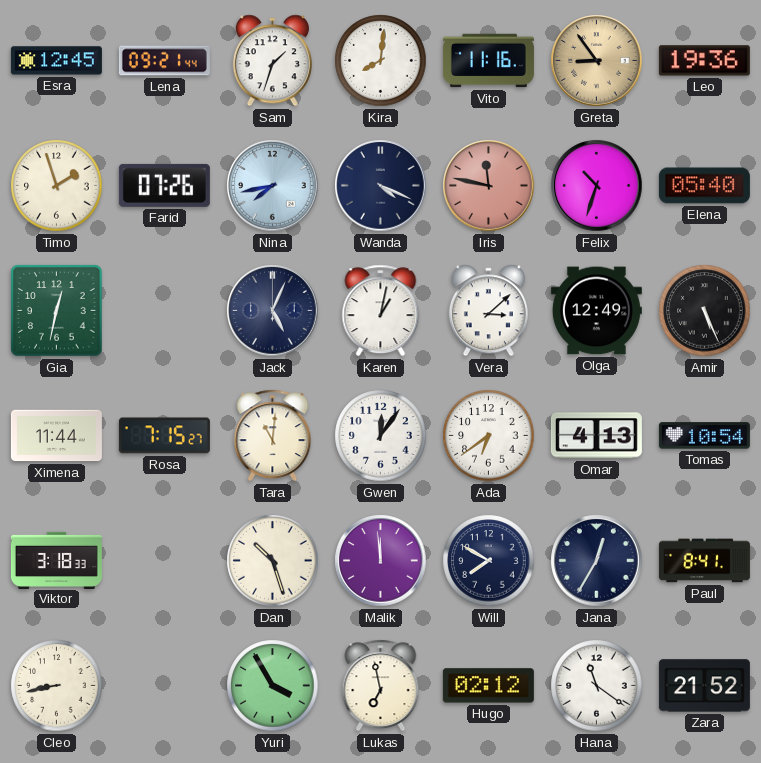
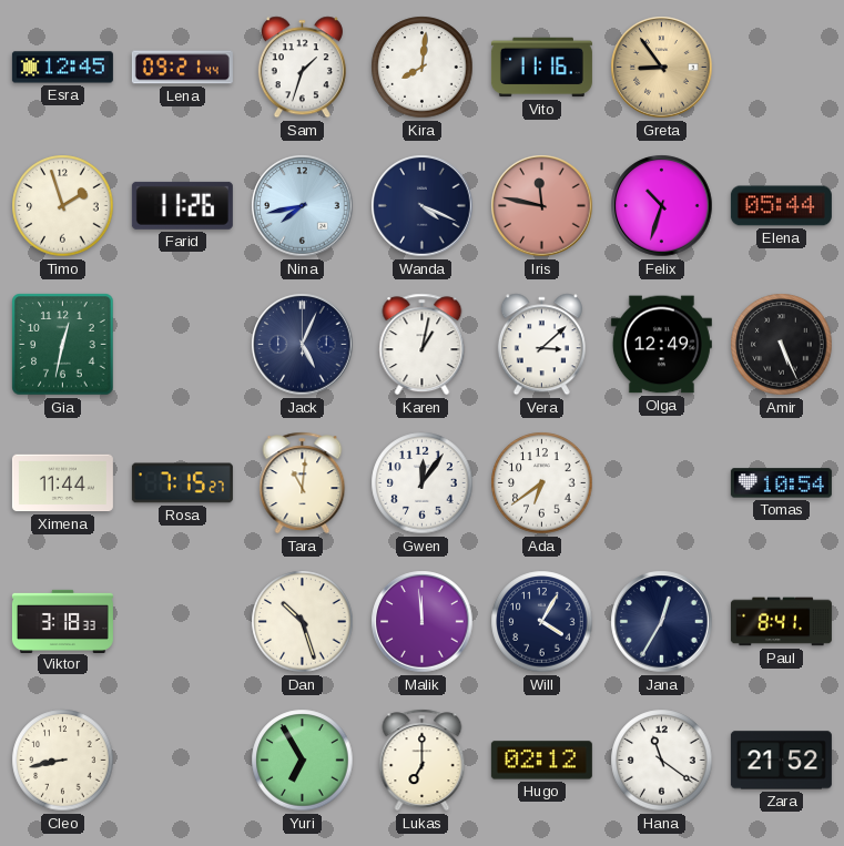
Leo: 19:36 -> none (704, 61)
Farid: 07:26 -> 11:26 (182, 205)
Elena: 05:40 -> 05:44 (781, 206)
Omar: 4:13 -> none (596, 436)
Will: 7:50 -> 4:05 (542, 622)
Yuri: 3:55 -> 6:55 (303, 761)
Lukas: 6:58 -> 7:00 (423, 761)
